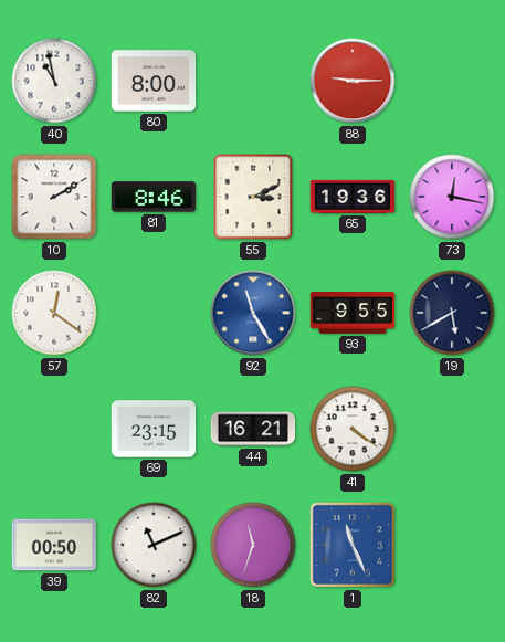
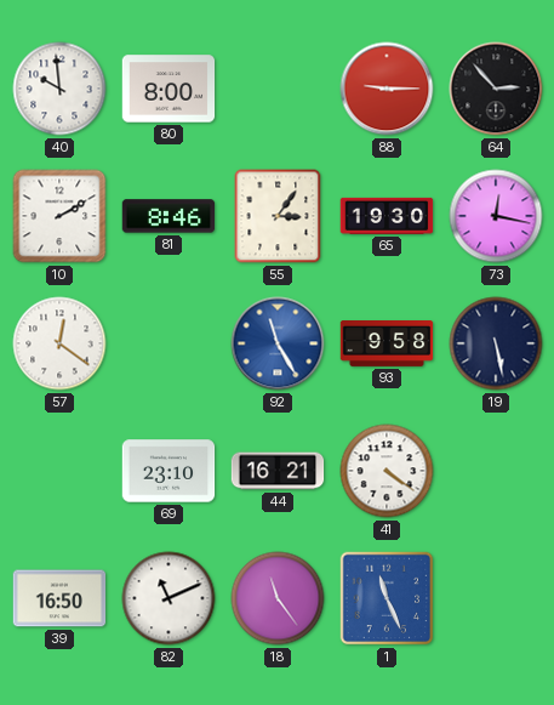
40: 10:58 -> 9:59 (59, 89)
64: none -> 2:53 (496, 89)
55: 3:11 -> 3:06 (278, 216)
65: 19:36 -> 19:30 (387, 216)
93: 9:55 -> 9:58 (387, 345)
19: 5:40 -> 5:28 (496, 343)
69: 23:15 -> 23:10 (169, 471)
39: 00:50 -> 16:50 (59, 598)
18: 11:33 -> 11:24 (278, 598)
